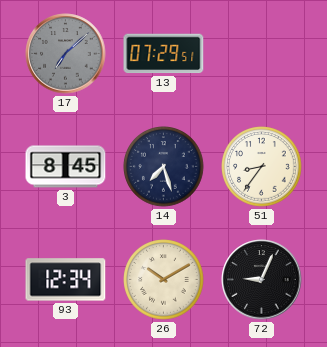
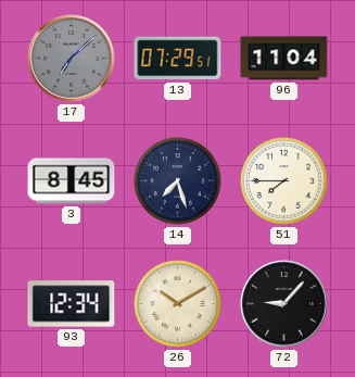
96: none -> 11:04 (284, 59)
51: 8:36 -> 7:45 (284, 181)
72: 9:04 -> 9:07 (284, 304)
